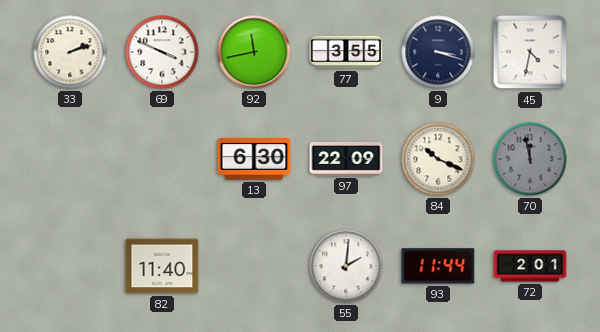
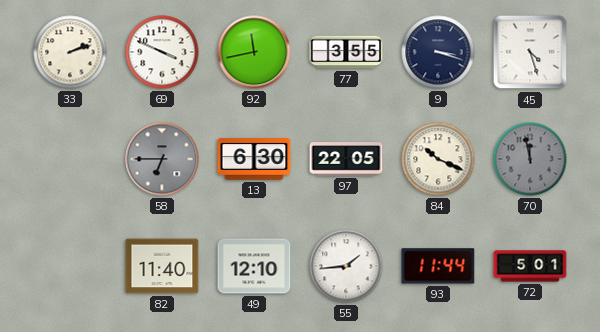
45: 4:32 -> 4:27 (530, 52)
58: none -> 6:45 (162, 159)
97: 22:09 -> 22:05 (346, 159)
49: none -> 12:10 (254, 266)
55: 2:01 -> 1:44 (346, 266)
72: 2:01 -> 5:01 (530, 266)
